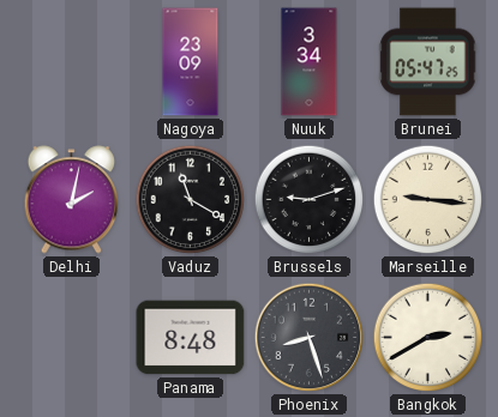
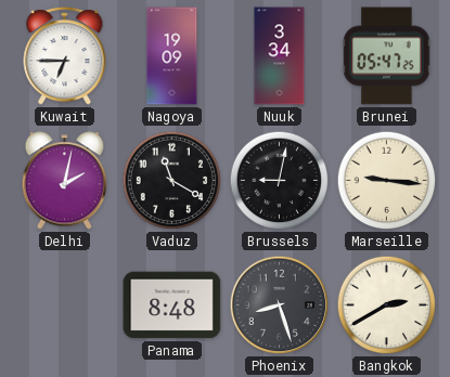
Kuwait: none -> 6:45 (65, 56)
Nagoya: 23:09 -> 19:09 (172, 56)
Brussels: 9:12 -> 9:02 (280, 181)
